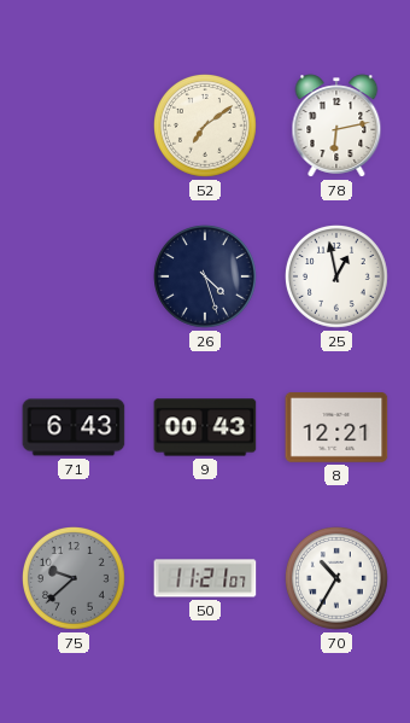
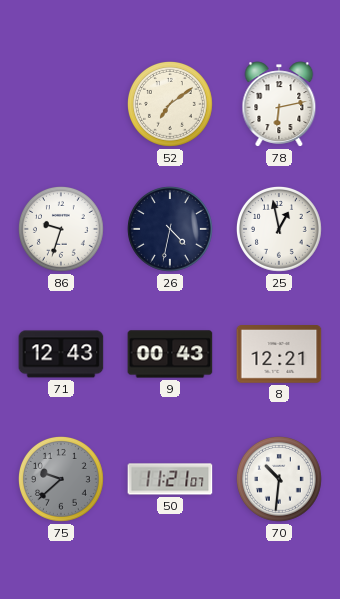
86: none -> 9:33 (62, 230)
26: 4:27 -> 4:32 (171, 230)
71: 6:43 -> 12:43 (61, 354)
70: 10:35 -> 10:31 (280, 480)
